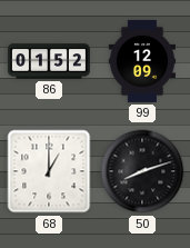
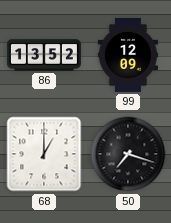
86: 01:52 -> 13:52 (44, 55)
50: 8:12 -> 7:18 (128, 154)
